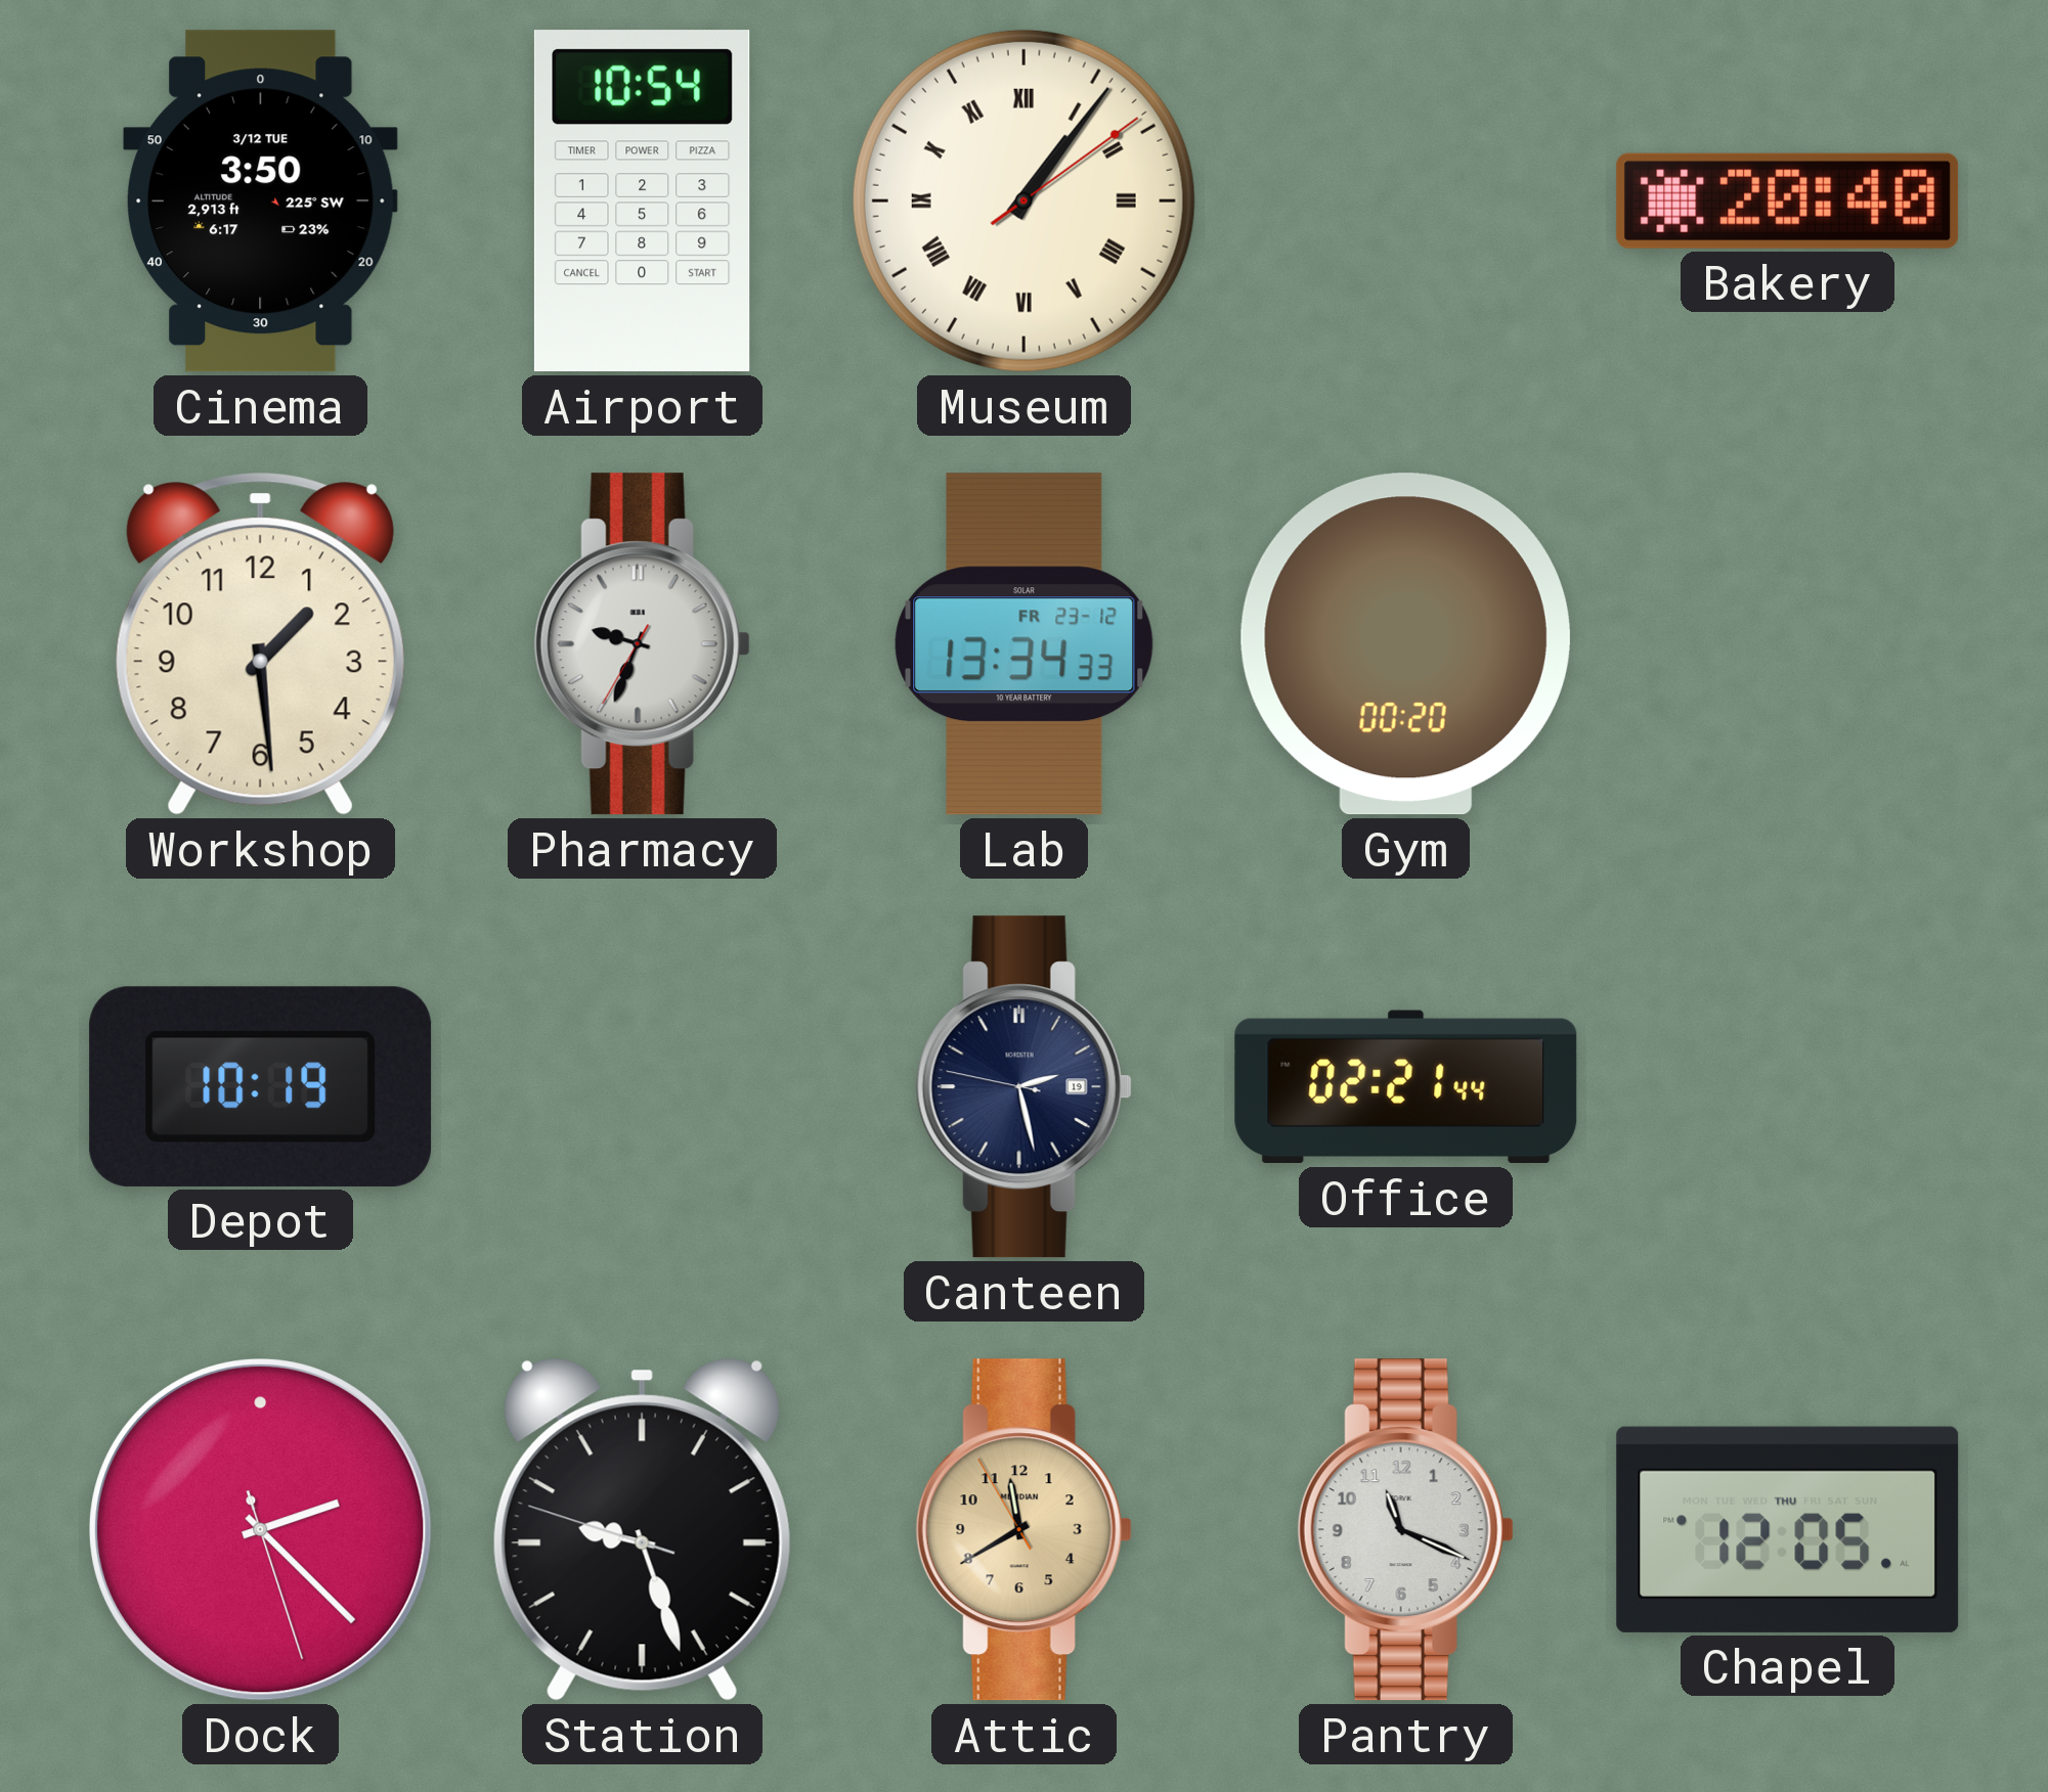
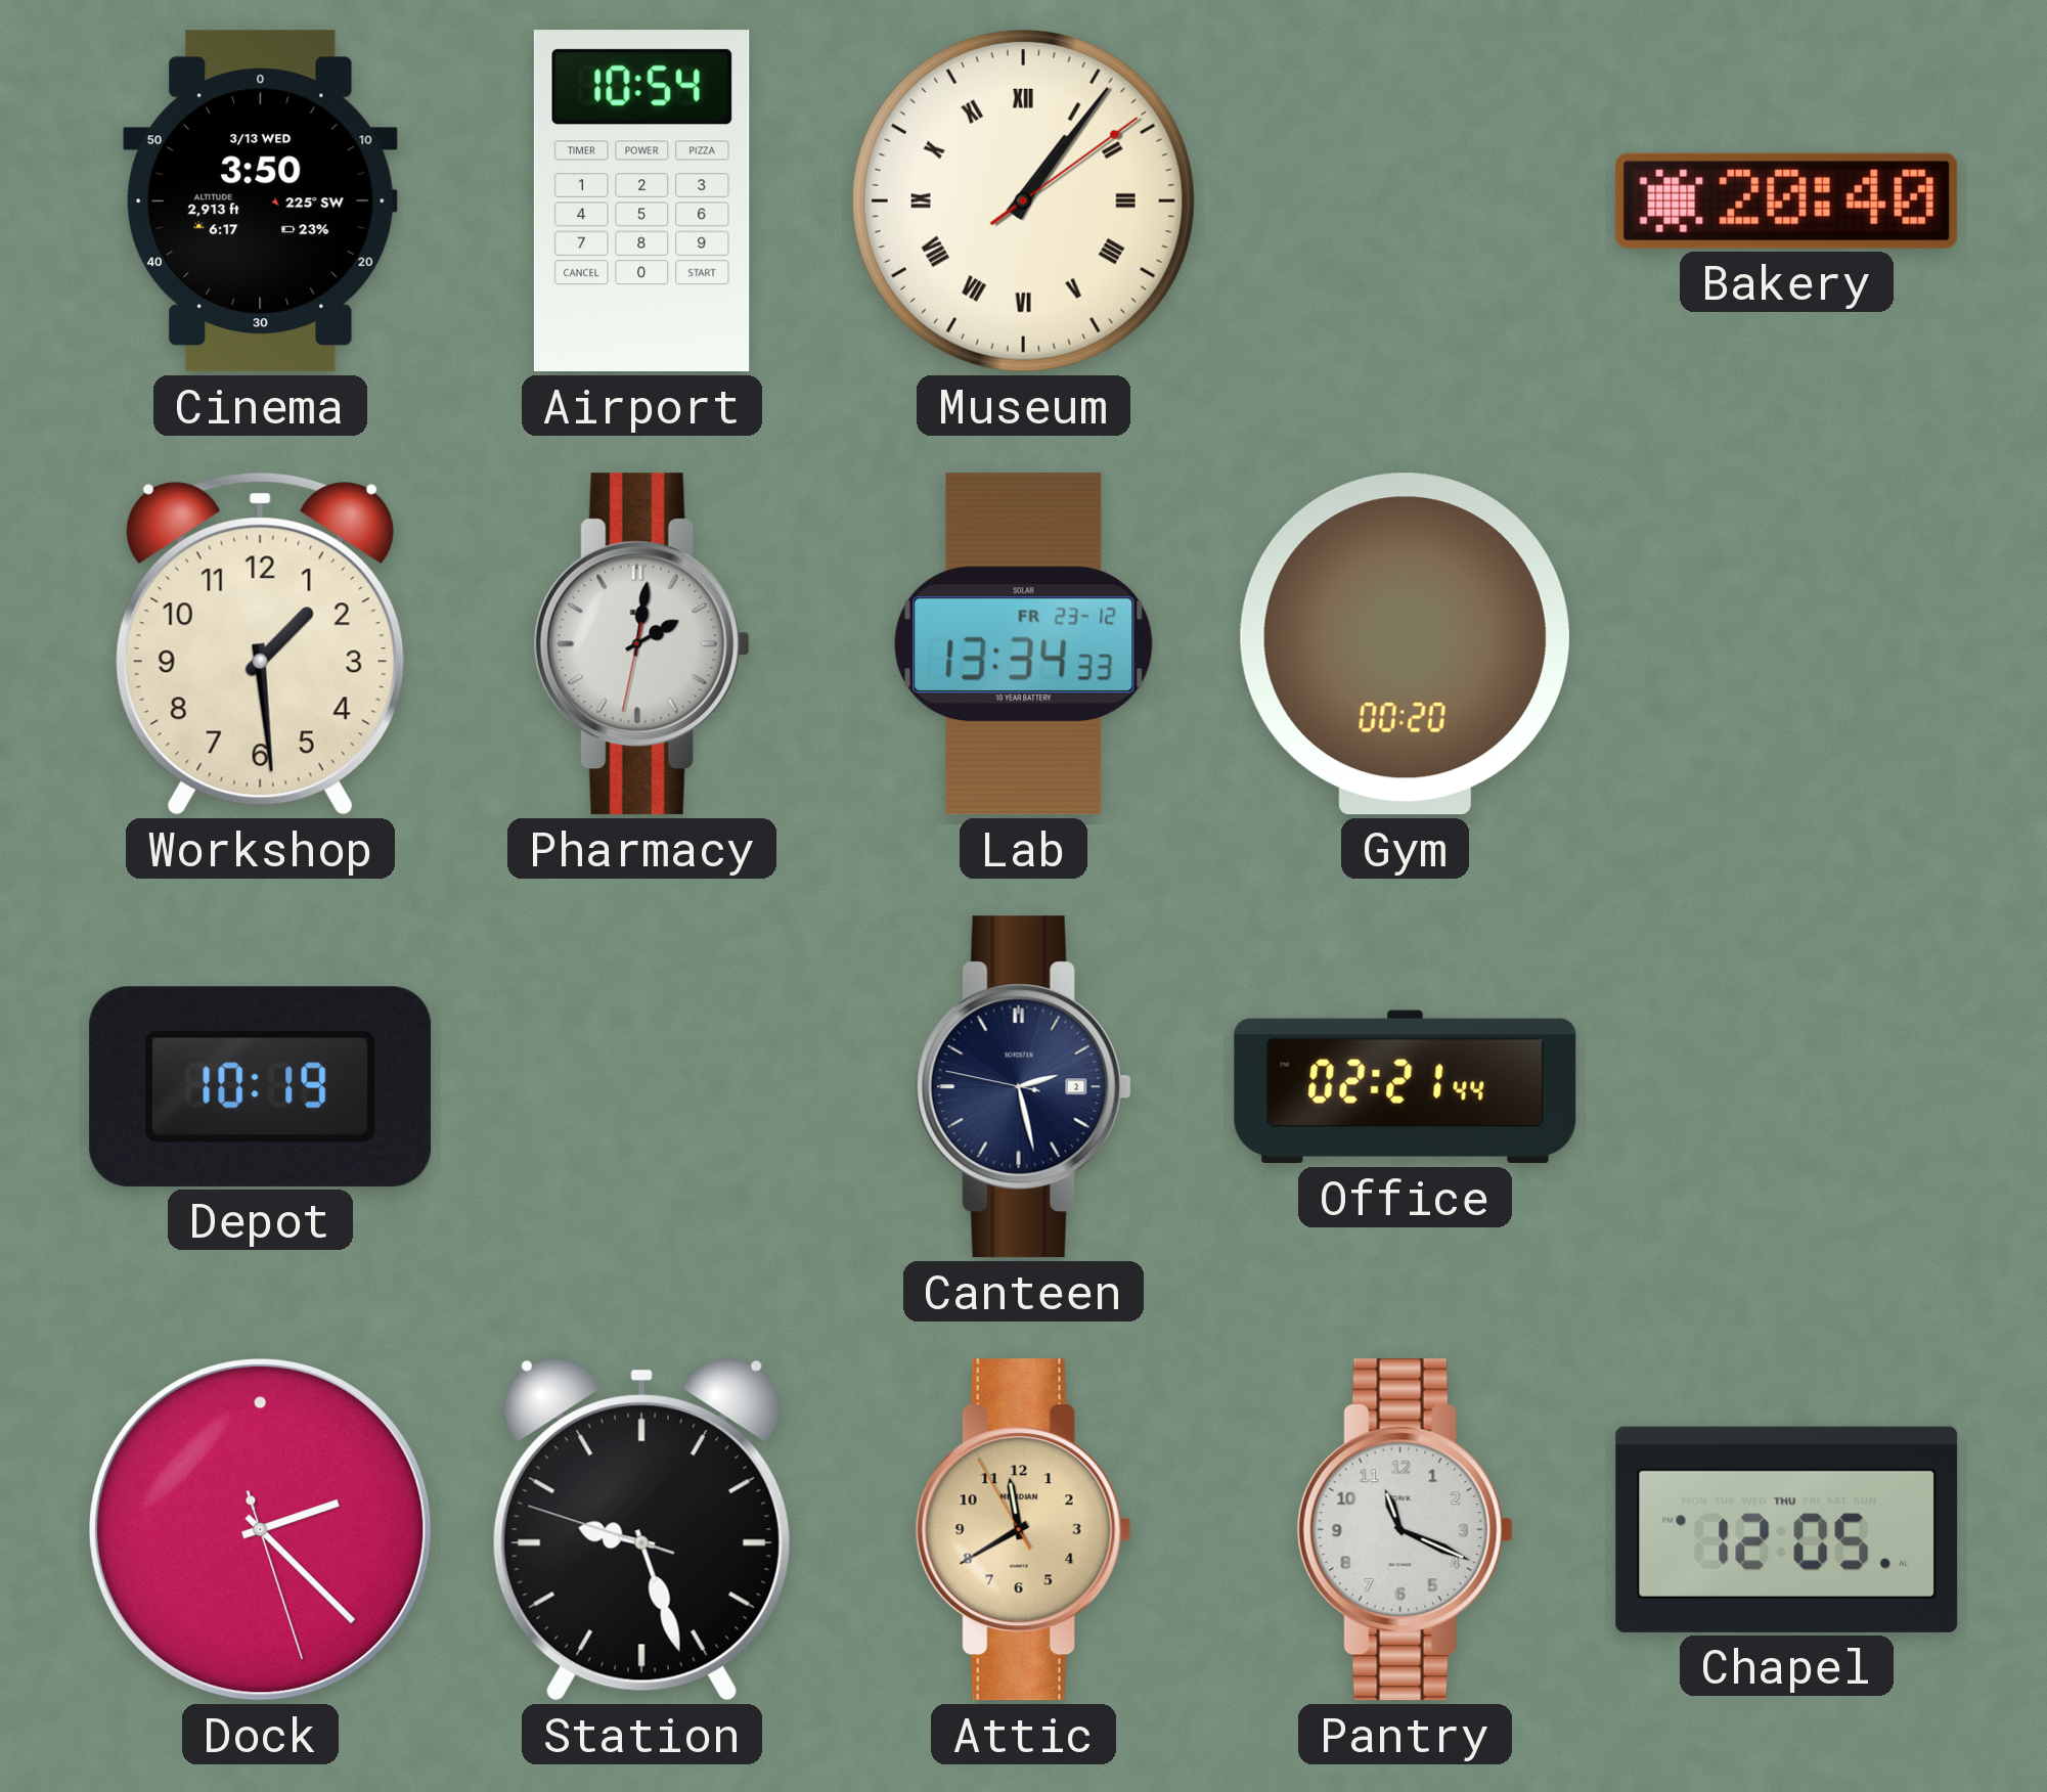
Cinema date: 3/12 TUE -> 3/13 WED (260, 201)
Pharmacy: 9:33 -> 2:01 (641, 644)
Canteen date: 19 -> 2 (1023, 1087)
